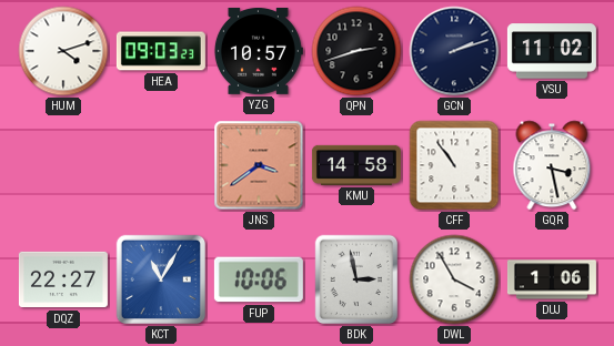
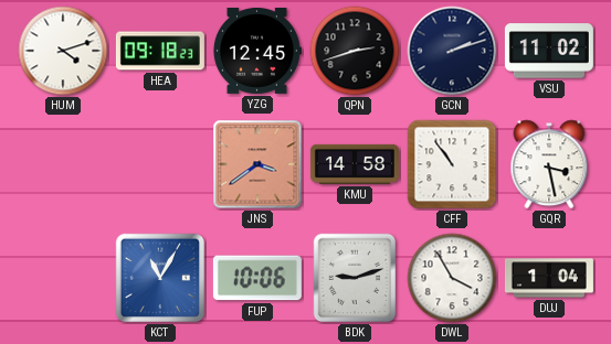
HEA: 09:03 -> 09:18 (160, 51)
YZG: 10:57 -> 12:45 (256, 51)
DQZ: 22:27 -> none (63, 279)
BDK: 2:58 -> 9:12 (355, 278)
DUJ: 1:06 -> 1:04 (549, 278)
